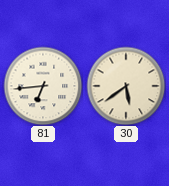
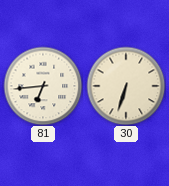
30: 5:39 -> 6:33 (126, 86)
